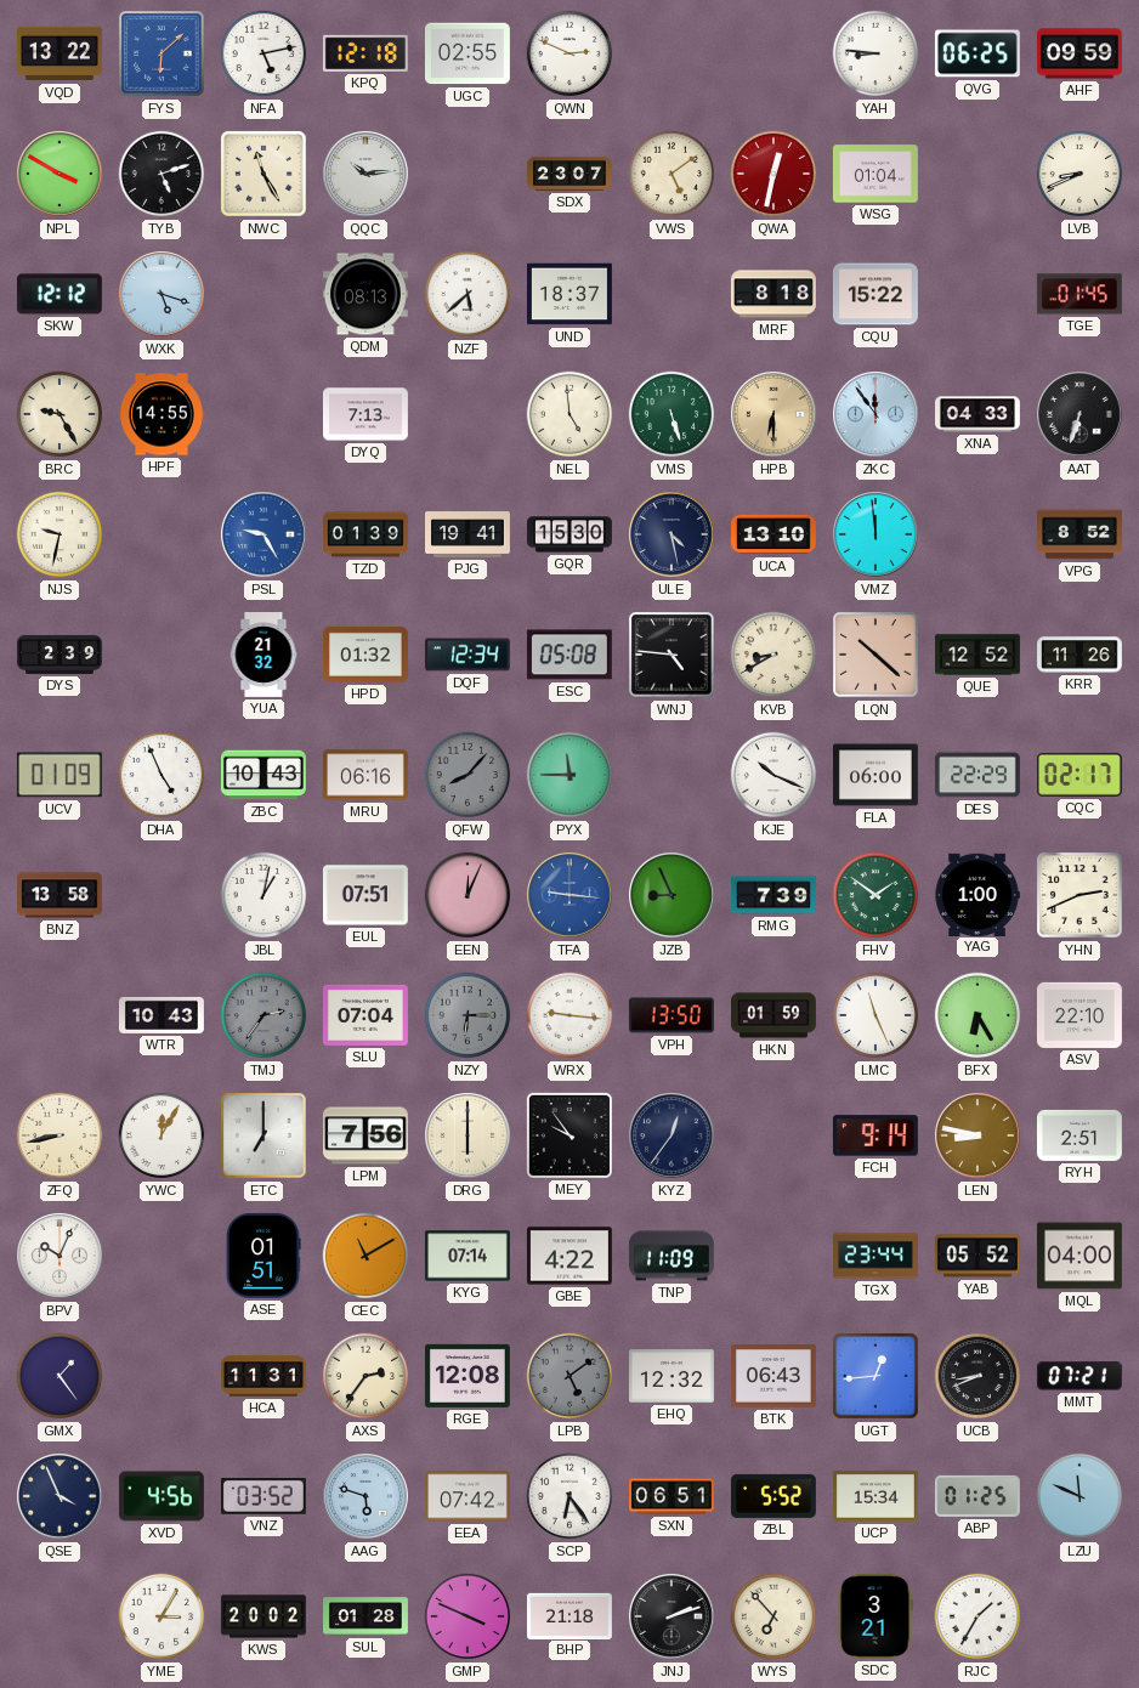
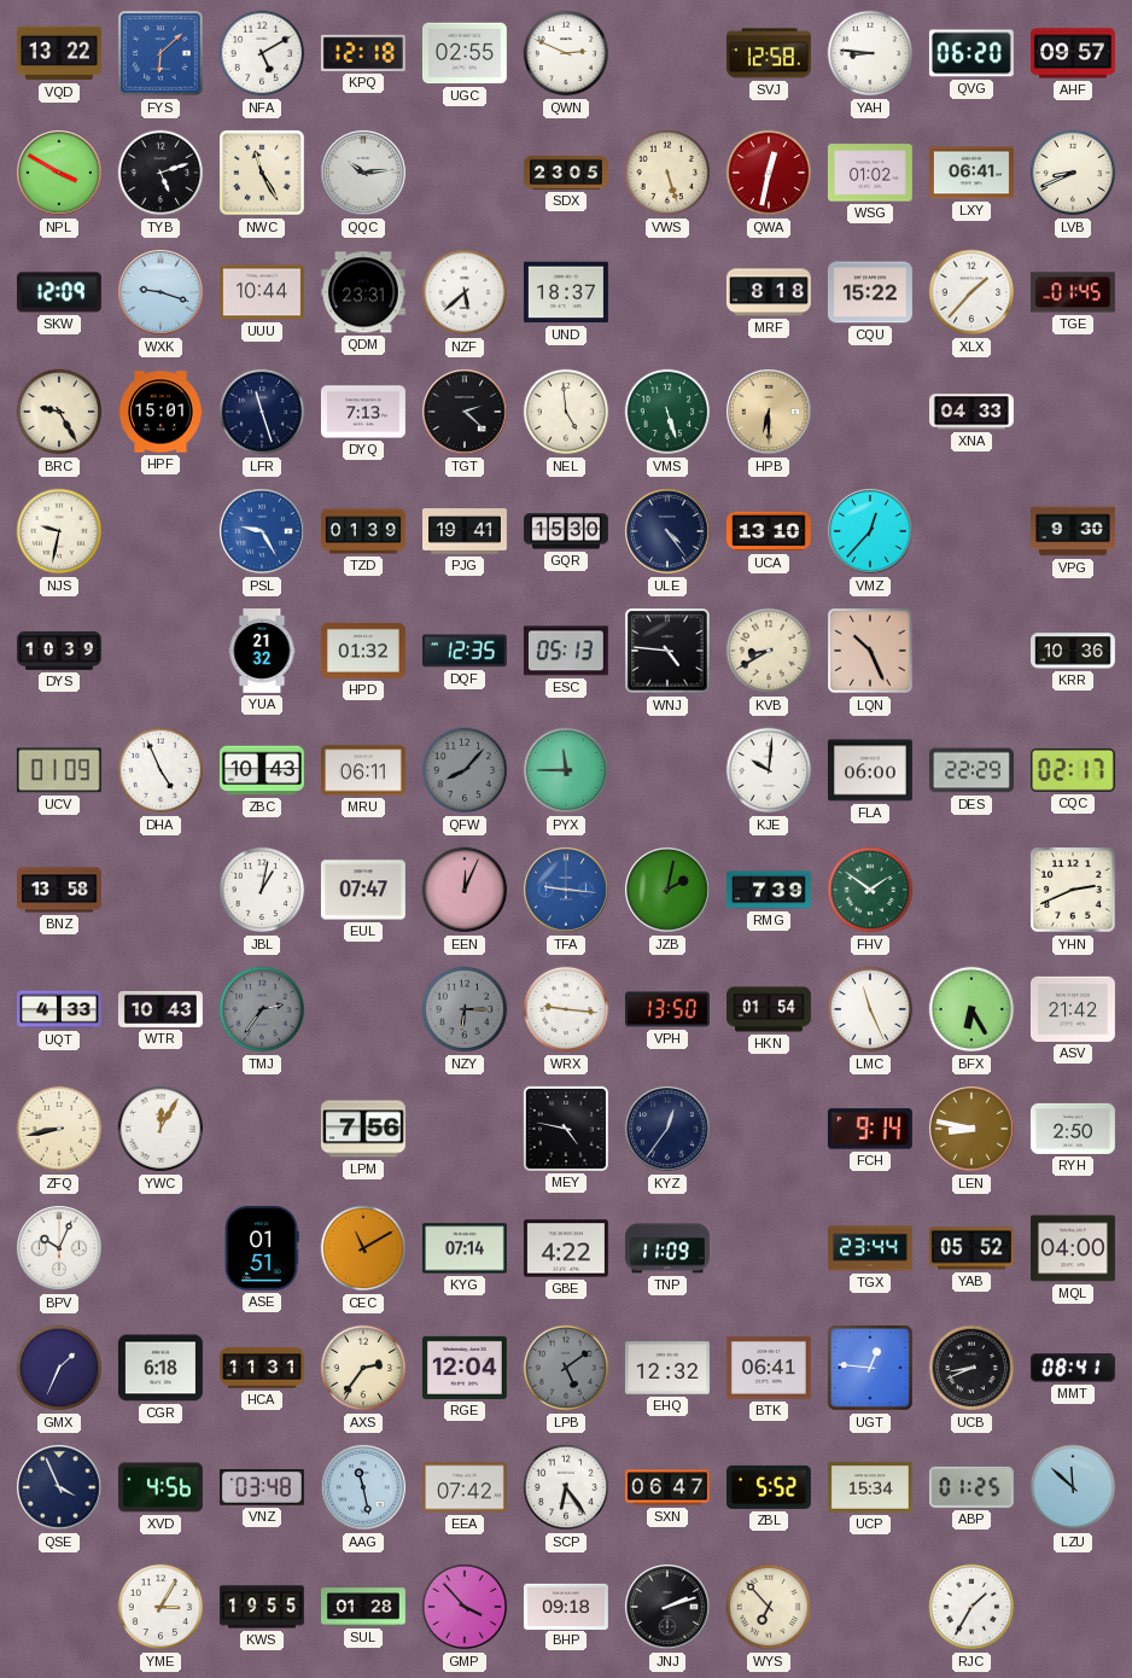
NFA: 5:13 -> 5:10 (262, 53)
SVJ: none -> 12:58 (769, 53)
QVG: 06:25 -> 06:20 (971, 53)
AHF: 09:59 -> 09:57 (1073, 53)
SDX: 23:07 -> 23:05 (567, 173)
VWS: 5:09 -> 5:27 (667, 173)
WSG: 01:04 -> 01:02 (870, 173)
LXY: none -> 06:41 (971, 173)
SKW: 12:12 -> 12:09 (59, 292)
WXK: 5:18 -> 9:18 (161, 292)
UUU: none -> 10:44 (262, 292)
QDM: 08:13 -> 23:31 (363, 292)
XLX: none -> 1:37 (971, 292)
HPF: 14:55 -> 15:01 (161, 412)
LFR: none -> 11:27 (262, 412)
TGT: none -> 2:22 (465, 412)
ZKC: 11:54 -> none (875, 414)
AAT: 6:33 -> none (1079, 414)
ULE: 4:28 -> 4:24 (667, 531)
VMZ: 11:59 -> 12:37 (870, 531)
VPG: 8:52 -> 9:30 (1074, 531)
DYS: 2:39 -> 10:39 (60, 651)
DQF: 12:34 -> 12:35 (465, 651)
ESC: 05:08 -> 05:13 (566, 651)
LQN: 10:22 -> 10:26 (870, 651)
QUE: 12:52 -> none (977, 655)
KRR: 11:26 -> 10:36 (1074, 651)
MRU: 06:16 -> 06:11 (363, 770)
KJE: 10:19 -> 10:01 (769, 770)
EUL: 07:51 -> 07:47 (363, 890)
JZB: 8:56 -> 2:02 (667, 890)
YAG: 1:00 -> none (977, 894)
UQT: none -> 4:33 (59, 1009)
SLU: 07:04 -> none (365, 1015)
HKN: 01:59 -> 01:54 (770, 1009)
ASV: 22:10 -> 21:42 (1073, 1009)
ETC: 7:00 -> none (263, 1135)
DRG: 6:00 -> none (467, 1135)
MEY: 9:54 -> 4:47 (566, 1129)
RYH: 2:51 -> 2:50 (1073, 1129)
GMX: 1:24 -> 1:34 (59, 1368)
CGR: none -> 6:18 (161, 1368)
RGE: 12:08 -> 12:04 (465, 1368)
BTK: 06:43 -> 06:41 (769, 1368)
UGT: 12:44 -> 12:46 (870, 1368)
MMT: 07:21 -> 08:41 (1073, 1368)
VNZ: 03:52 -> 03:48 (262, 1488)
AAG: 5:48 -> 11:28 (363, 1487)
SXN: 06:51 -> 06:47 (669, 1487)
LZU: 11:49 -> 11:52 (1073, 1487)
KWS: 20:02 -> 19:55 (262, 1607)
GMP: 3:49 -> 3:53 (465, 1607)
BHP: 21:18 -> 09:18 (566, 1606)
SDC: 3:21 -> none (875, 1616)
